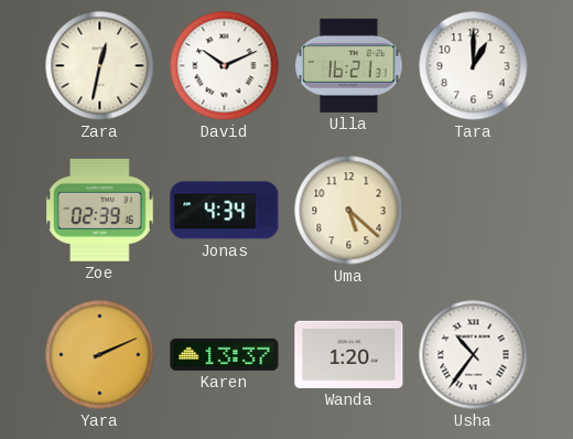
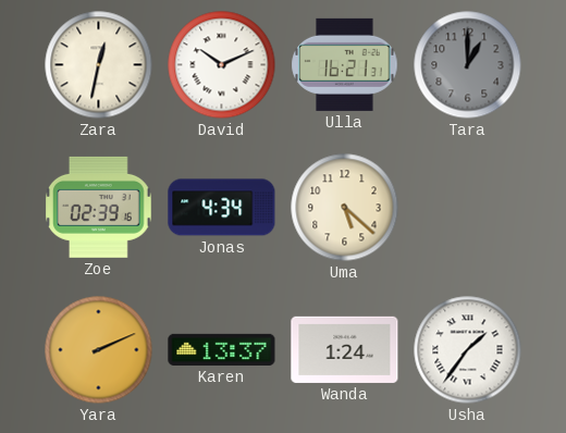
Tara dial: white -> grey (468, 65)
Wanda: 1:20 -> 1:24 (345, 349)
Usha: 10:36 -> 1:36 (468, 350)
